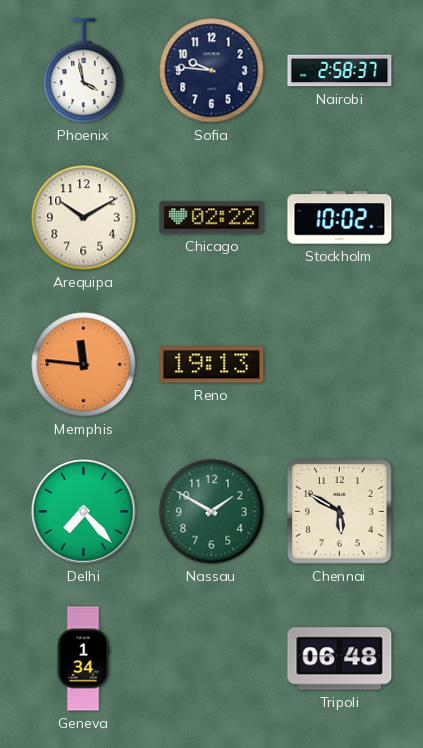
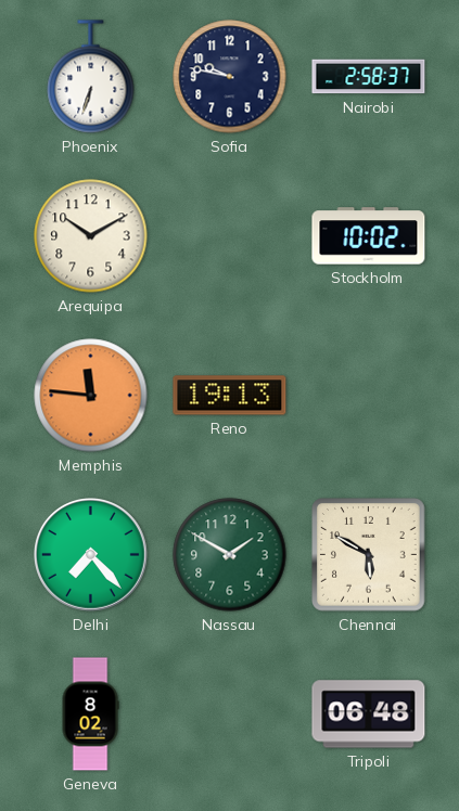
Phoenix: 3:58 -> 6:33 (91, 77)
Sofia: 9:46 -> 9:47 (230, 77)
Chicago: 02:22 -> none (212, 218)
Geneva: 1:34 -> 8:02 (90, 715)
